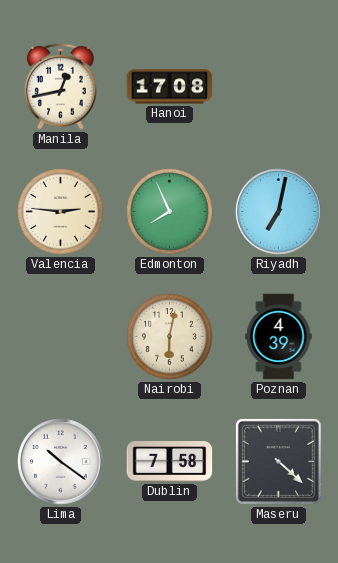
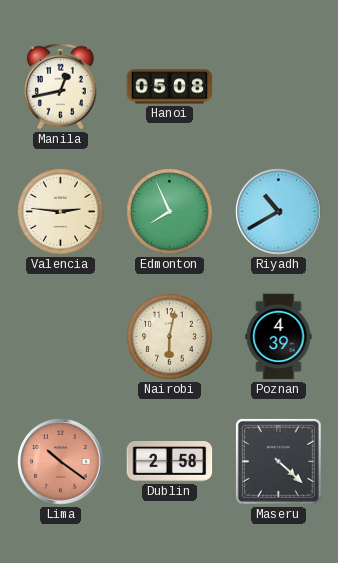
Hanoi: 17:08 -> 05:08 (170, 87)
Riyadh: 7:02 -> 10:40 (279, 212)
Lima dial: white -> salmon (61, 462)
Dublin: 7:58 -> 2:58 (170, 462)
